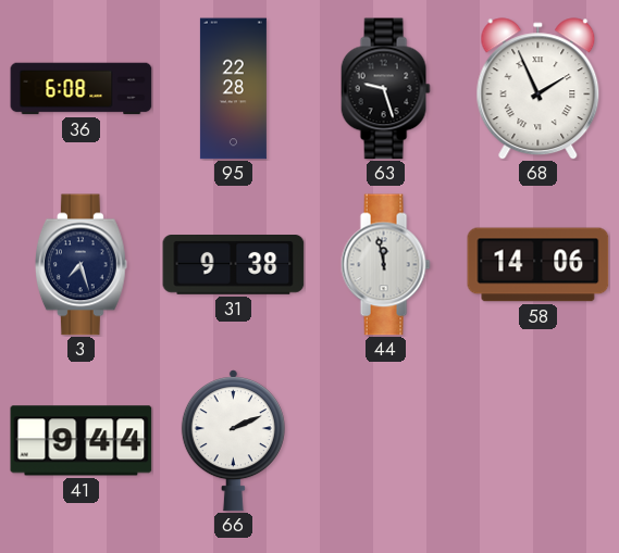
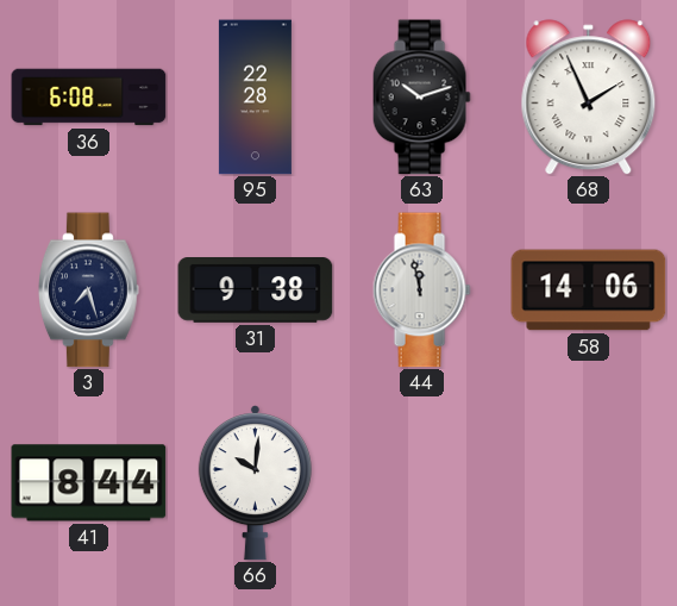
63: 9:27 -> 10:12 (421, 98)
41: 9:44 -> 8:44 (89, 483)
66: 2:11 -> 10:01 (255, 483)
